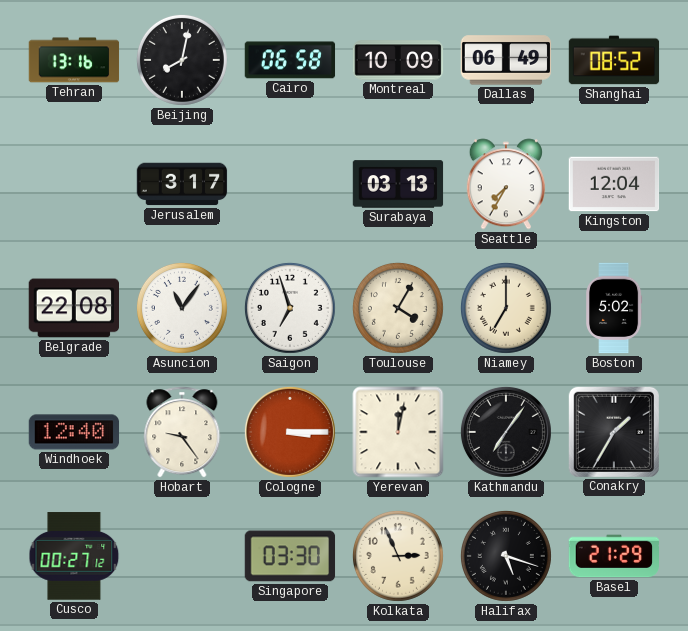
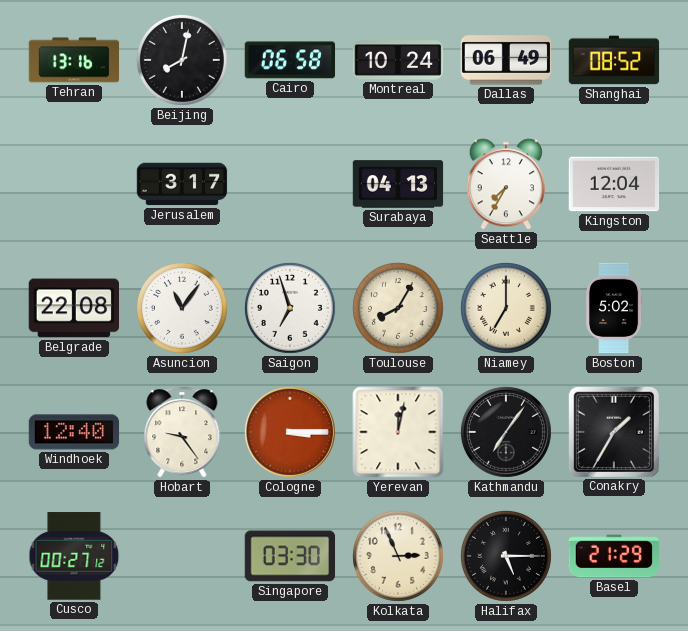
Montreal: 10:09 -> 10:24 (398, 60)
Surabaya: 03:13 -> 04:13 (398, 184)
Toulouse: 4:05 -> 8:05 (398, 308)
Halifax: 5:18 -> 5:15 (506, 556)
